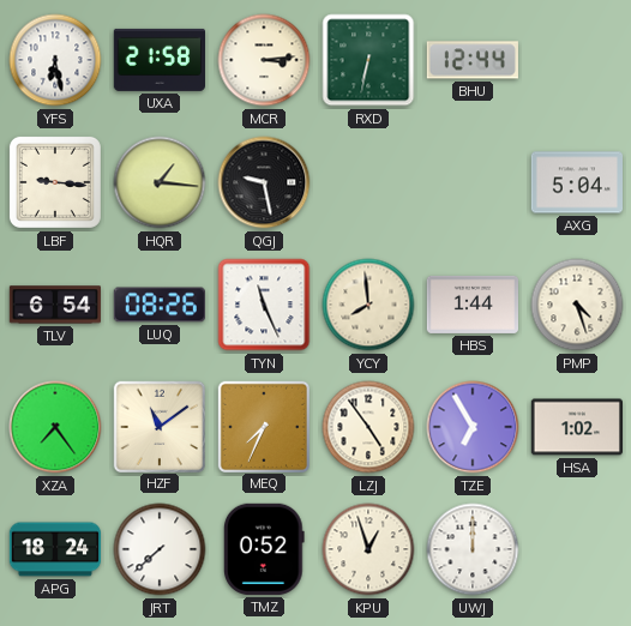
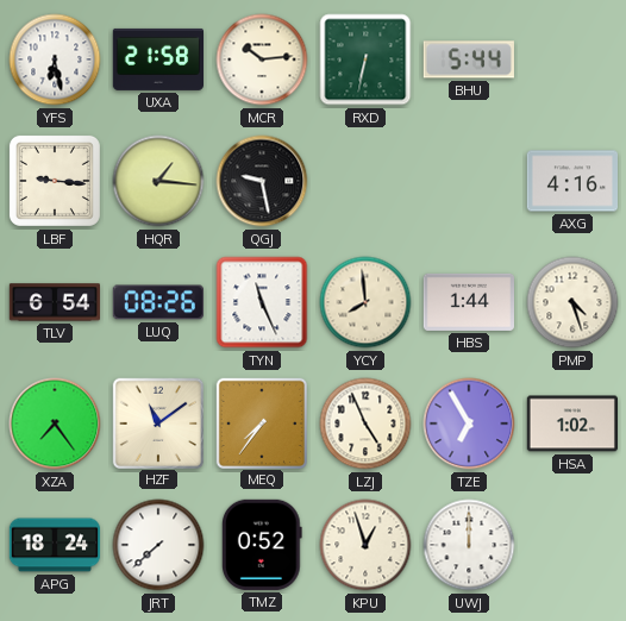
MCR: 3:14 -> 10:14 (262, 59)
BHU: 12:44 -> 5:44 (469, 59)
AXG: 5:04 -> 4:16 (571, 181)
MEQ: 7:34 -> 7:36 (261, 422)
LZJ: 4:54 -> 4:56 (365, 424)
